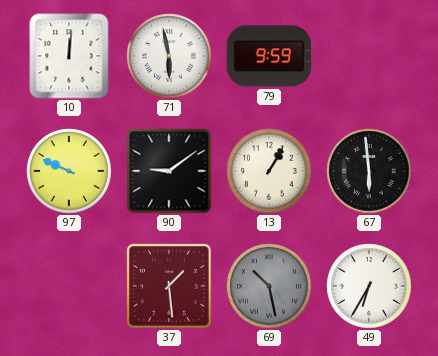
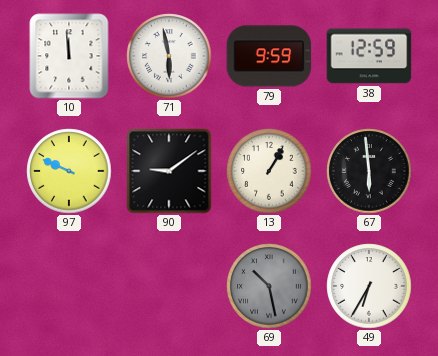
10: 12:01 -> 11:59 (69, 56)
38: none -> 12:59 (369, 56)
37: 1:29 -> none (169, 286)
